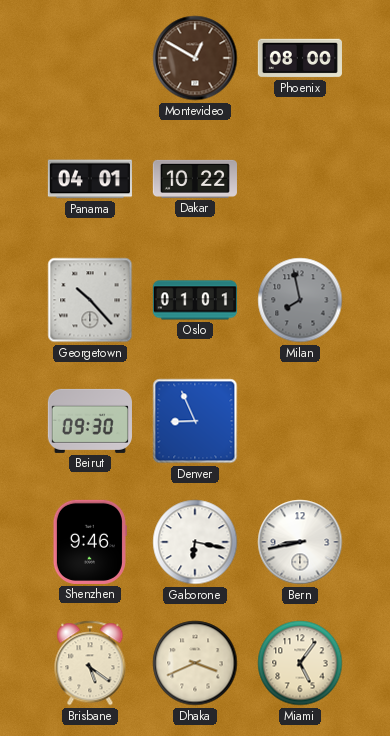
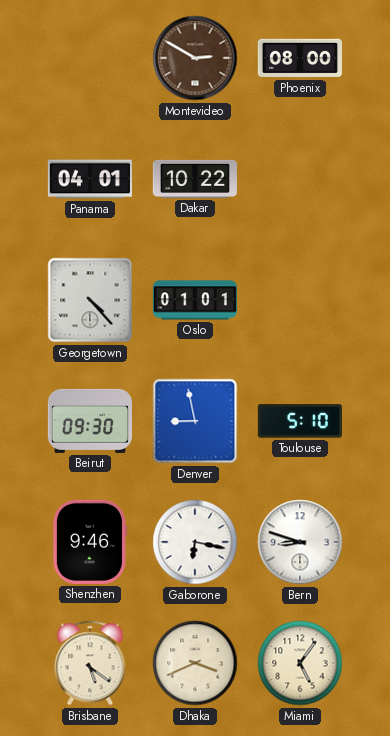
Montevideo: 12:50 -> 2:50 (195, 58)
Georgetown: 10:23 -> 4:23 (90, 300)
Milan: 7:58 -> none (300, 300)
Denver: 8:56 -> 8:58 (195, 421)
Toulouse: none -> 5:10 (300, 421)
Bern: 8:43 -> 8:48 (300, 542)
